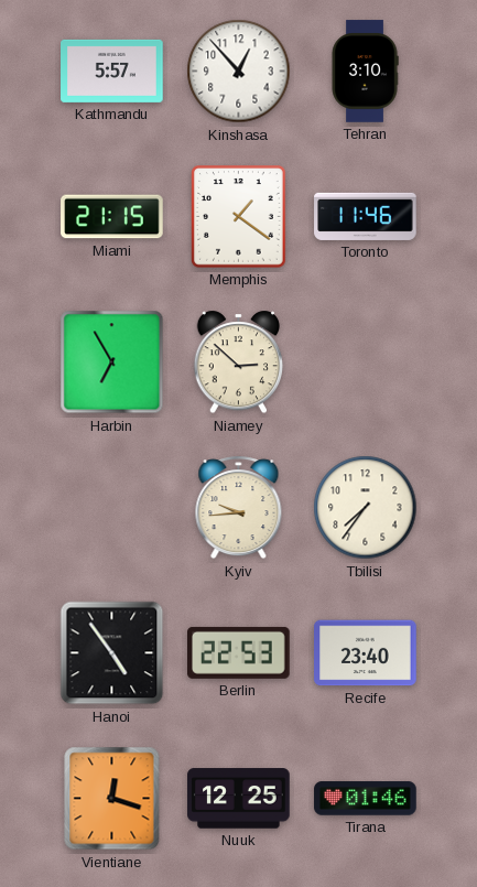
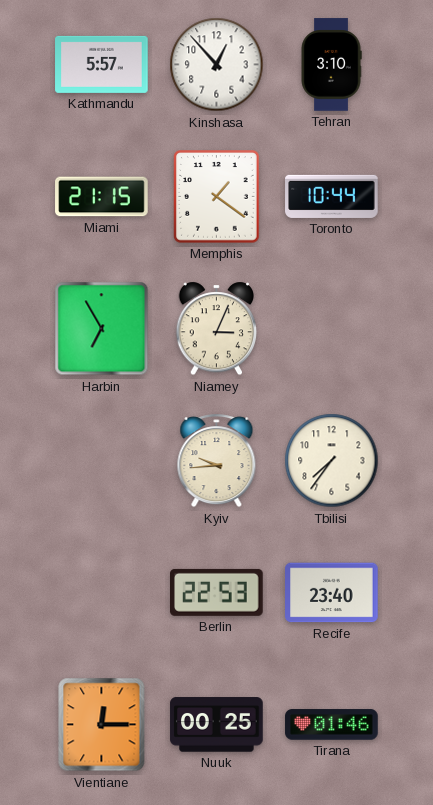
Toronto: 11:46 -> 10:44 (332, 196)
Niamey: 2:52 -> 3:04 (217, 329)
Hanoi: 4:54 -> none (112, 653)
Vientiane: 12:18 -> 12:15 (102, 725)
Nuuk: 12:25 -> 00:25 (217, 725)
